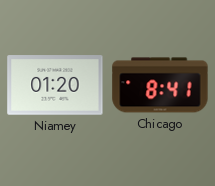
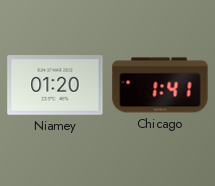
Chicago: 8:41 -> 1:41 (160, 85)
